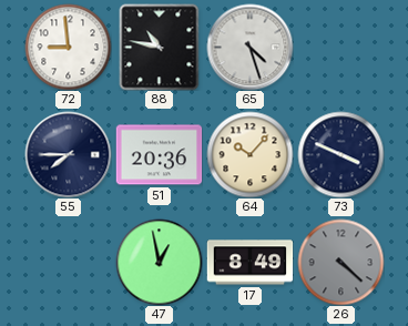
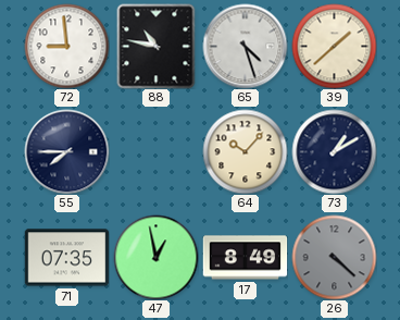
39: none -> 1:38 (334, 46)
51: 20:36 -> none (159, 155)
73: 3:49 -> 1:10 (334, 151)
71: none -> 07:35 (66, 258)
